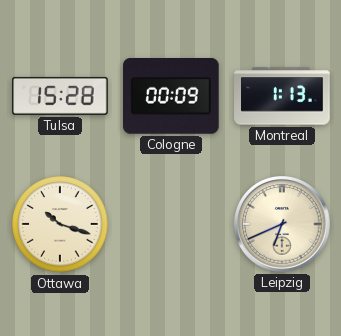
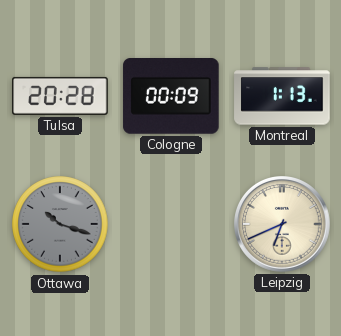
Tulsa: 15:28 -> 20:28 (60, 96)
Ottawa dial: cream -> grey (60, 224)
